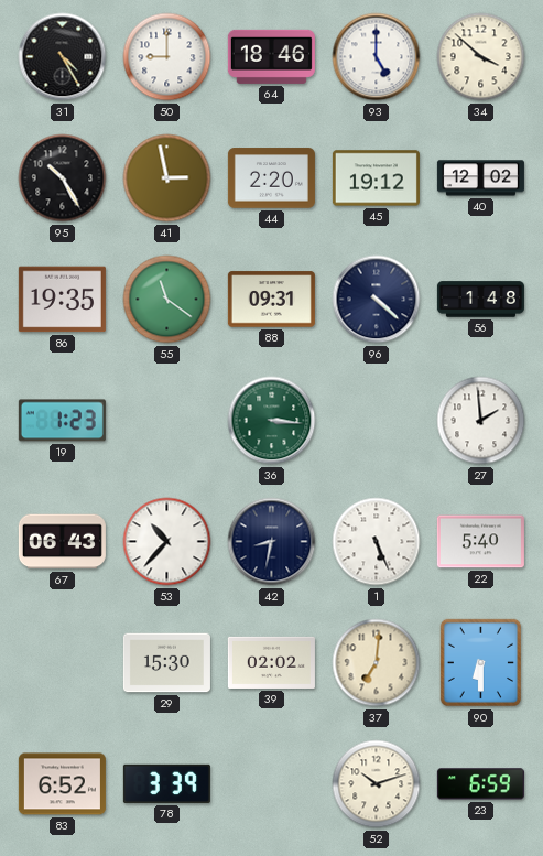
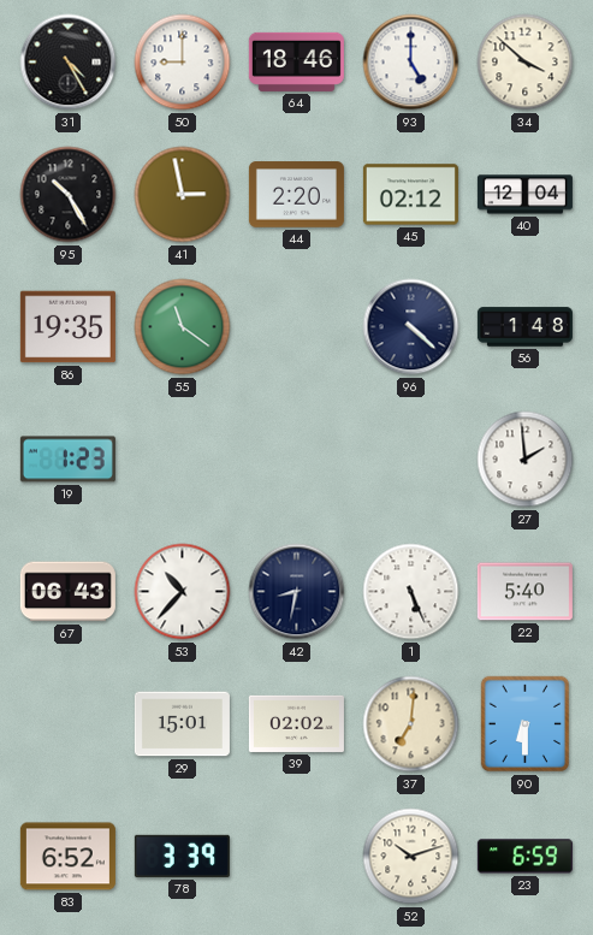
45: 19:12 -> 02:12 (410, 195)
40: 12:02 -> 12:04 (524, 195)
88: 09:31 -> none (271, 300)
36: 3:16 -> none (272, 421)
29: 15:30 -> 15:01 (182, 724)
